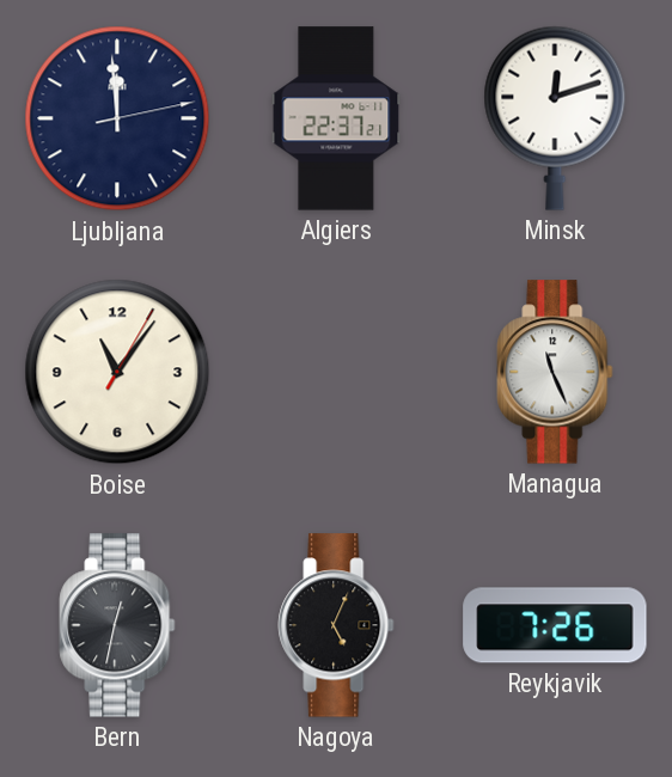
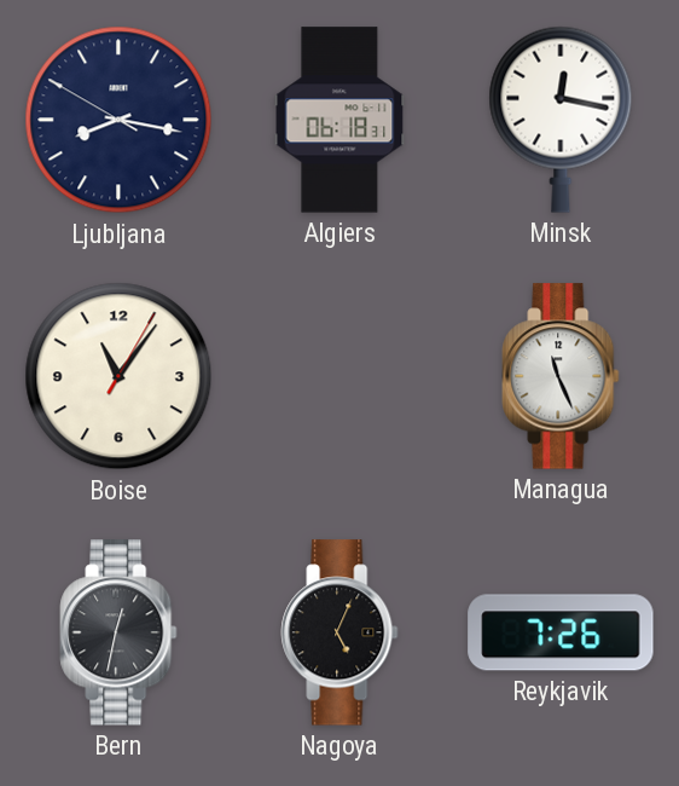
Ljubljana: 11:59 -> 8:16 (118, 120)
Algiers: 22:37 -> 06:18 (339, 120)
Minsk: 12:12 -> 12:17 (561, 120)
